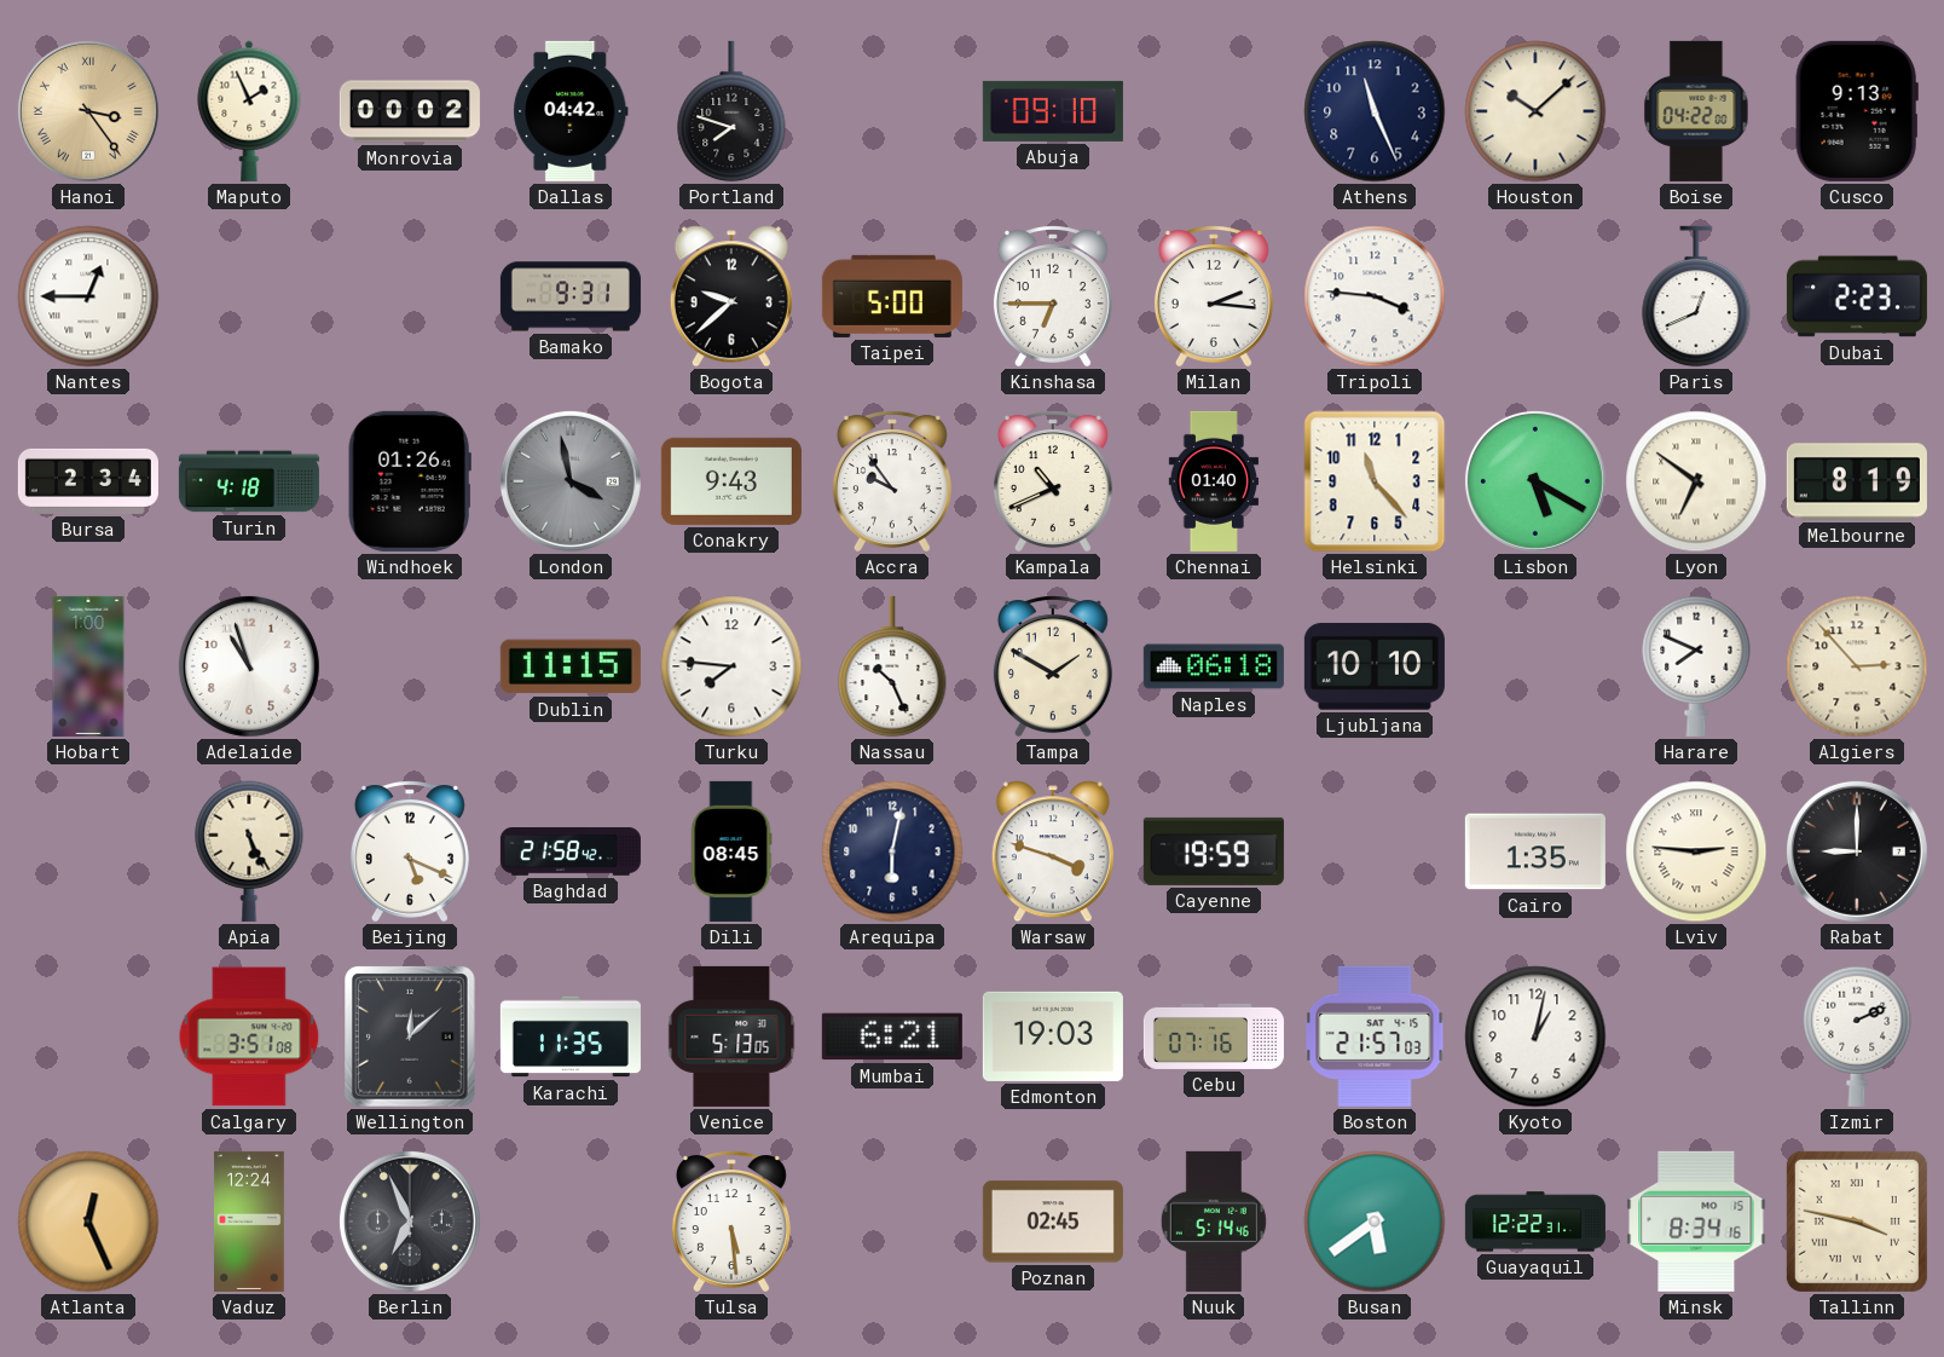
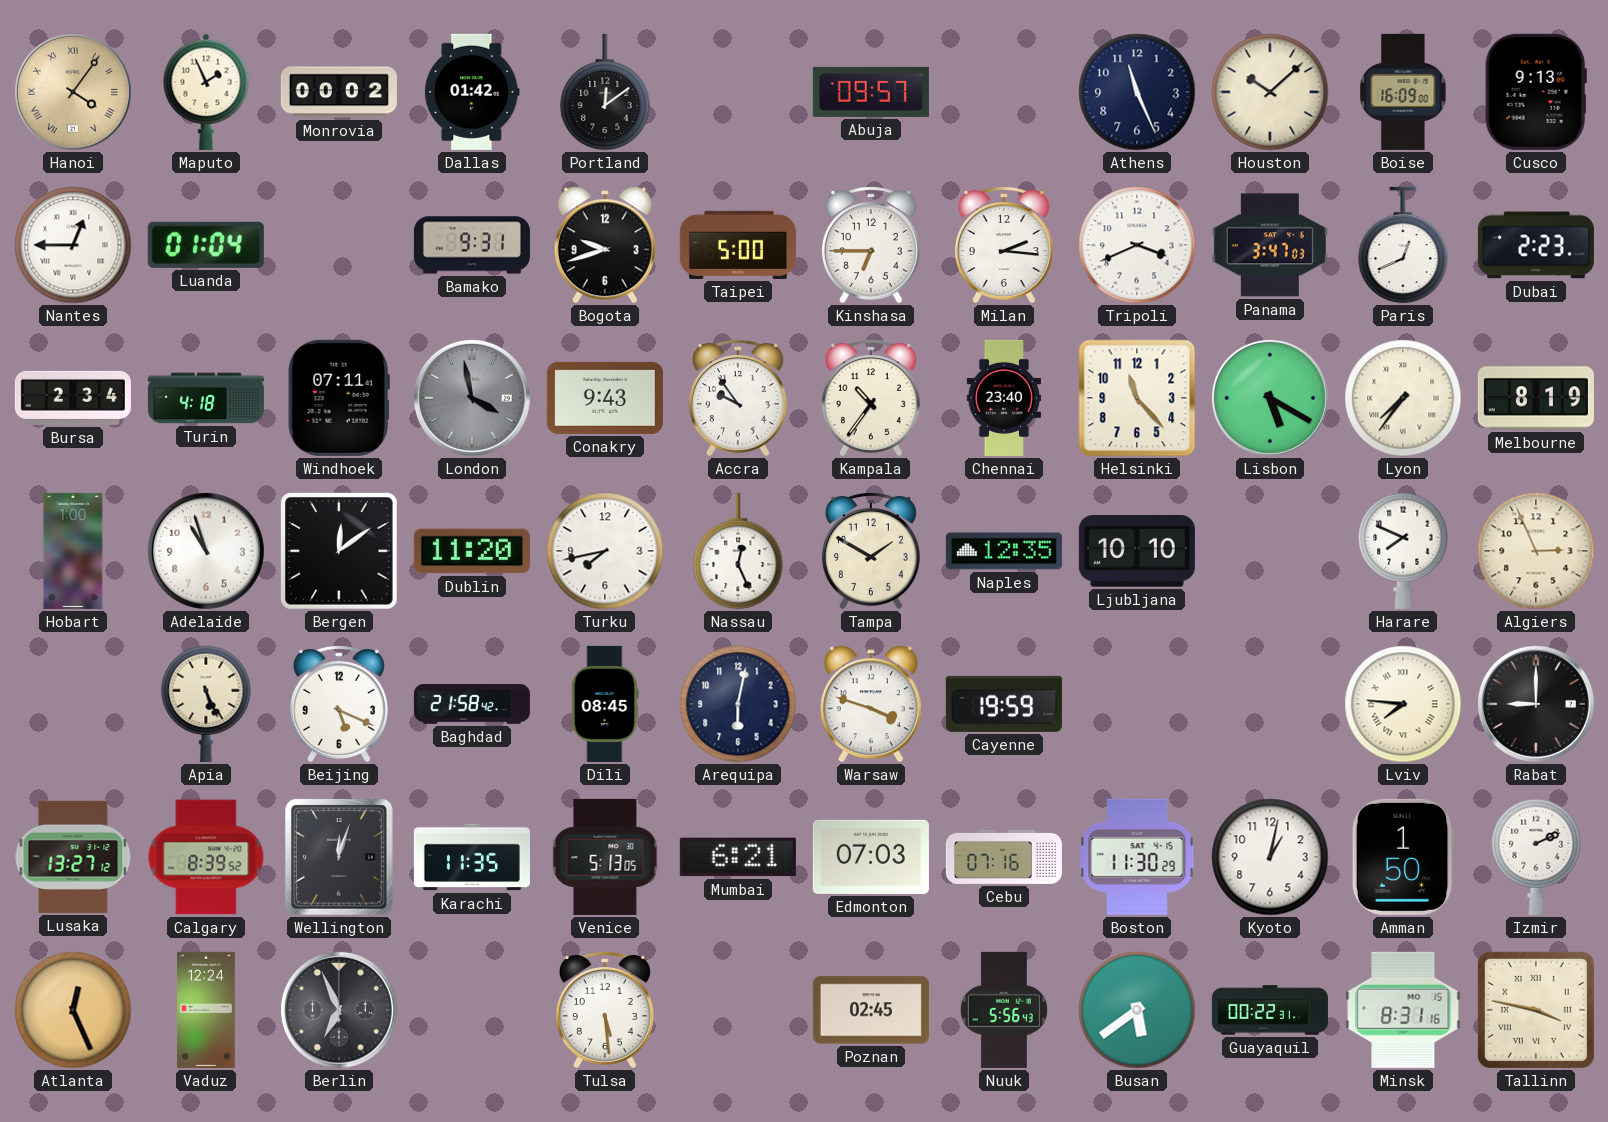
Hanoi: 3:24 -> 4:06 (73, 92)
Dallas: 04:42 -> 01:42 (472, 92)
Portland: 7:48 -> 12:09 (605, 92)
Abuja: 09:10 -> 09:57 (871, 92)
Boise: 04:22 -> 16:09 (1403, 92)
Luanda: none -> 01:04 (206, 245)
Bogota: 9:38 -> 9:42 (605, 245)
Tripoli: 3:46 -> 3:41 (1137, 245)
Panama: none -> 3:47 (1270, 245)
Windhoek: 01:26 -> 07:11 (339, 398)
Kampala: 10:41 -> 10:36 (871, 398)
Chennai: 01:40 -> 23:40 (1003, 398)
Lyon: 6:51 -> 7:36 (1403, 398)
Bergen: none -> 12:09 (339, 551)
Dublin: 11:15 -> 11:20 (472, 551)
Turku: 7:46 -> 7:43 (605, 551)
Nassau: 10:26 -> 12:26 (738, 551)
Naples: 06:18 -> 12:35 (1004, 551)
Algiers: 2:53 -> 2:56 (1536, 551)
Cairo: 1:35 -> none (1535, 851)
Lviv: 2:46 -> 7:46 (1403, 704)
Lusaka: none -> 13:27 (73, 857)
Calgary: 3:51 -> 8:39 (206, 857)
Wellington: 12:08 -> 12:03 (340, 858)
Edmonton: 19:03 -> 07:03 (871, 857)
Boston: 21:57 -> 11:30 (1137, 857)
Amman: none -> 1:50 (1403, 857)
Nuuk: 5:14 -> 5:56 (1004, 1010)
Guayaquil: 12:22 -> 00:22 (1270, 1010)
Minsk: 8:34 -> 8:31 (1403, 1010)
